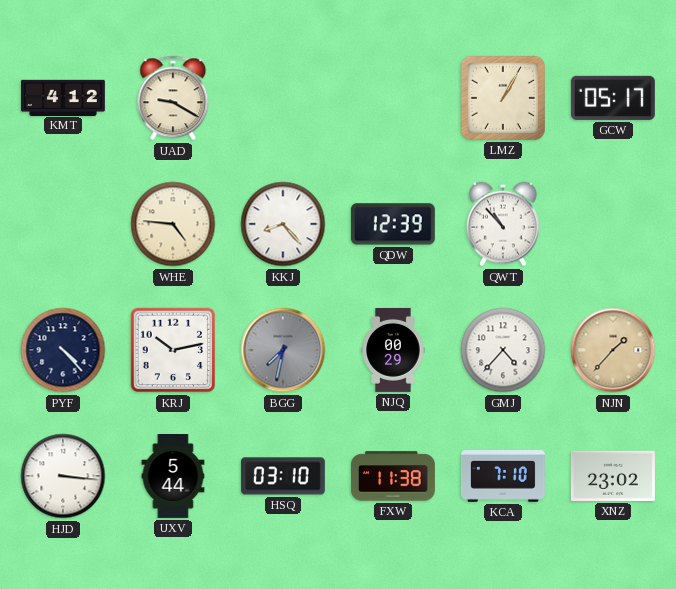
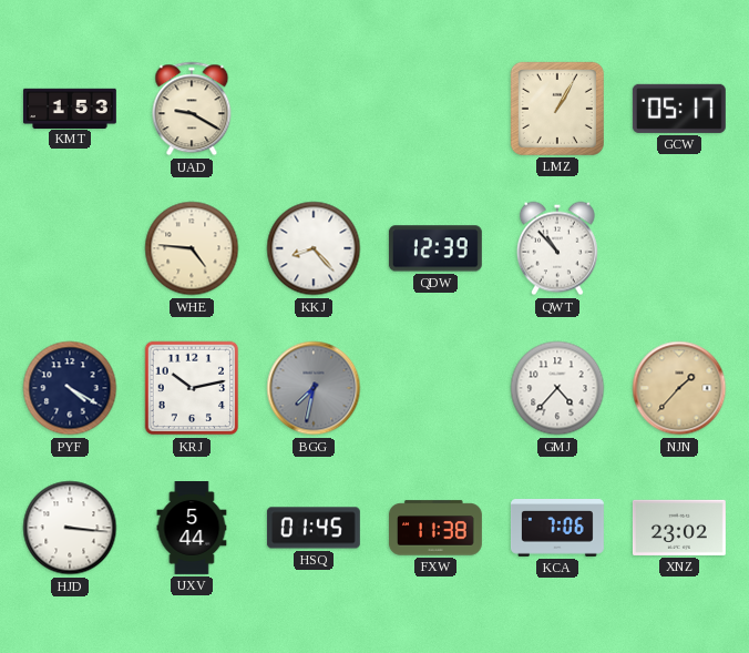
KMT: 4:12 -> 1:53 (70, 108)
PYF: 4:23 -> 4:20 (70, 388)
NJQ: 00:29 -> none (393, 350)
HSQ: 03:10 -> 01:45 (314, 528)
KCA: 7:10 -> 7:06 (557, 529)
